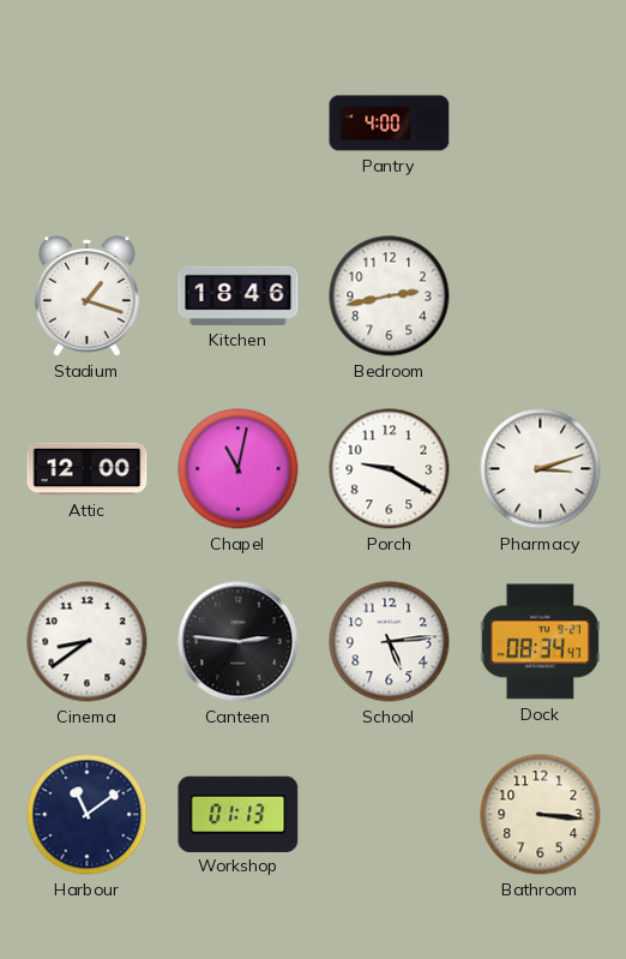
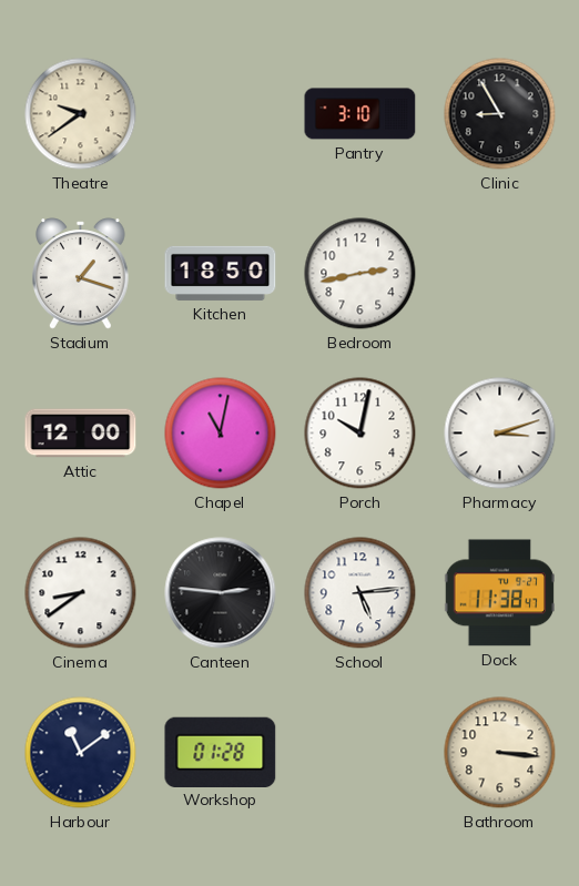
Theatre: none -> 9:39 (81, 114)
Pantry: 4:00 -> 3:10 (360, 114)
Clinic: none -> 8:55 (500, 114)
Kitchen: 18:46 -> 18:50 (221, 273)
Porch: 9:20 -> 10:02 (360, 434)
Dock: 08:34 -> 11:38 (499, 593)
Workshop: 01:13 -> 01:28 (221, 752)
